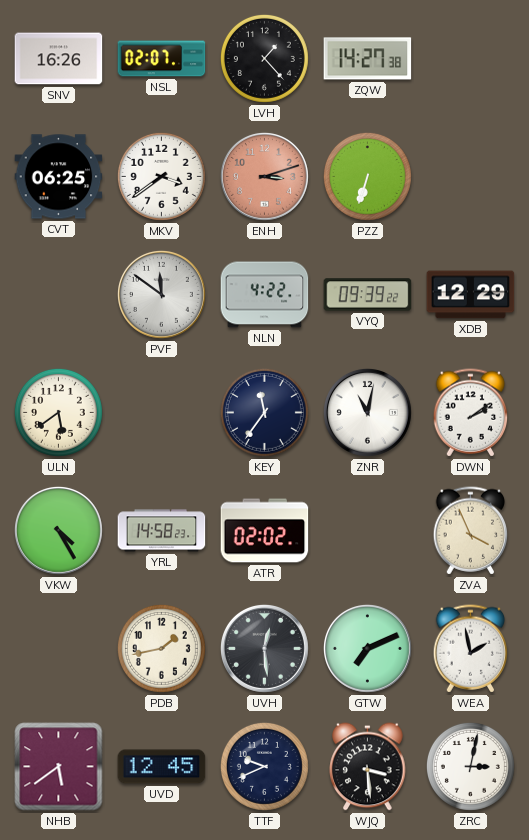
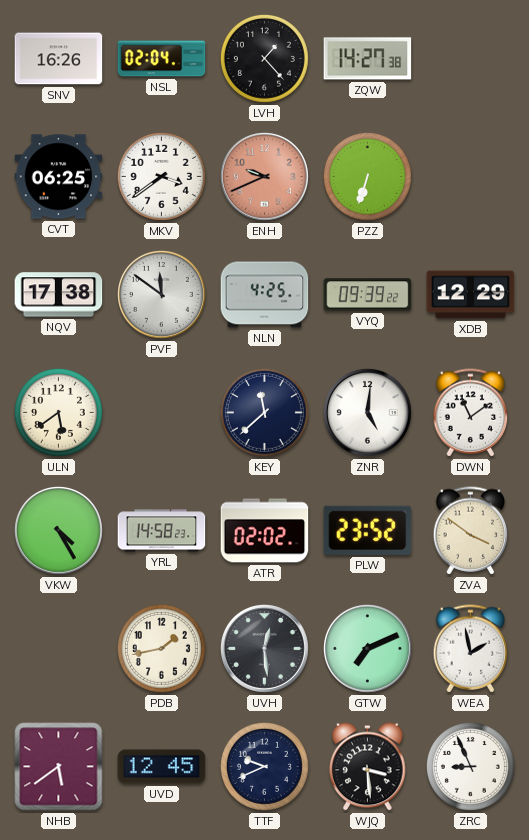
NSL: 02:07 -> 02:04 (162, 59)
ENH: 3:12 -> 9:41 (264, 176)
NQV: none -> 17:38 (59, 295)
NLN: 4:22 -> 4:25 (265, 295)
KEY: 11:36 -> 11:38 (264, 412)
ZNR: 11:02 -> 5:01 (367, 412)
DWN: 2:09 -> 11:09 (471, 413)
PLW: none -> 23:52 (368, 530)
ZVA: 3:56 -> 3:51 (471, 531)
ZRC: 3:02 -> 8:56 (470, 766)
